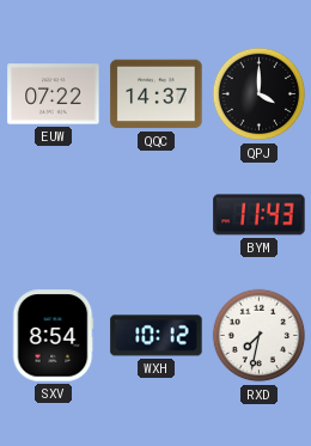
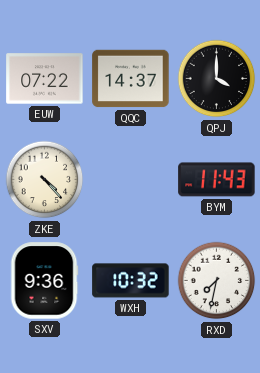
ZKE: none -> 4:23 (45, 180)
SXV: 8:54 -> 9:36 (44, 281)
WXH: 10:12 -> 10:32 (131, 281)
